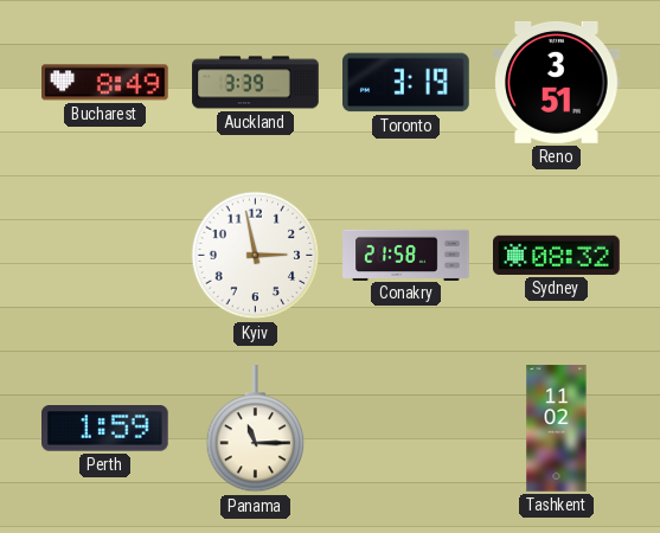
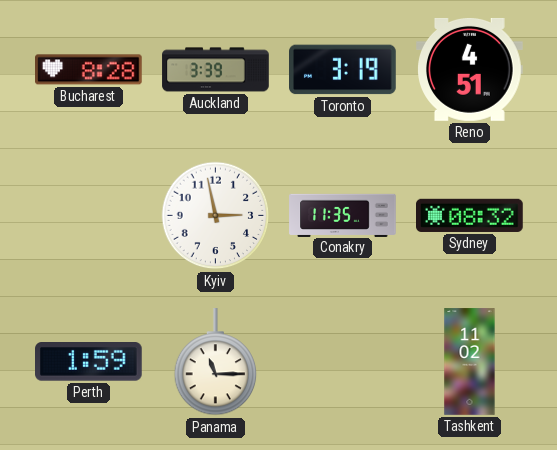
Bucharest: 8:49 -> 8:28 (89, 70)
Reno: 3:51 -> 4:51 (470, 69)
Conakry: 21:58 -> 11:35 (343, 215)
